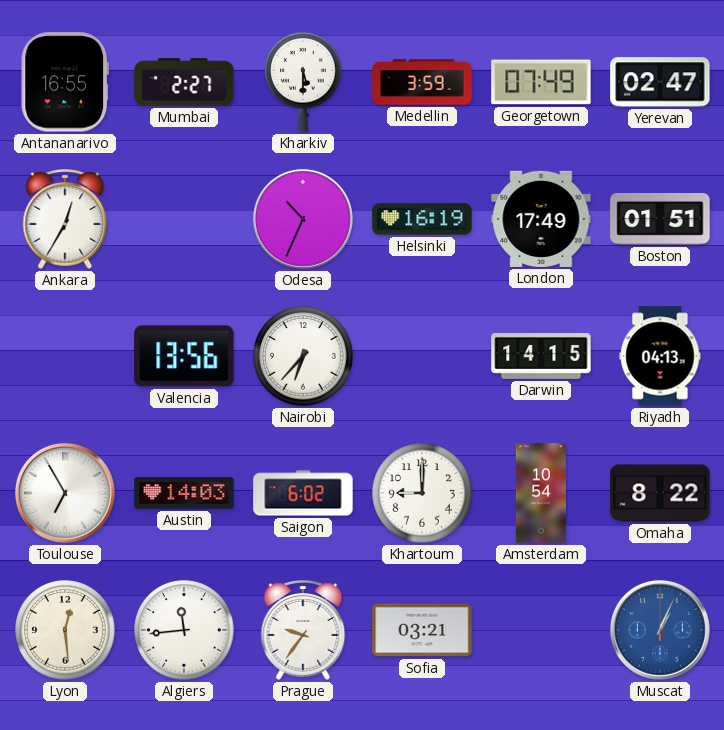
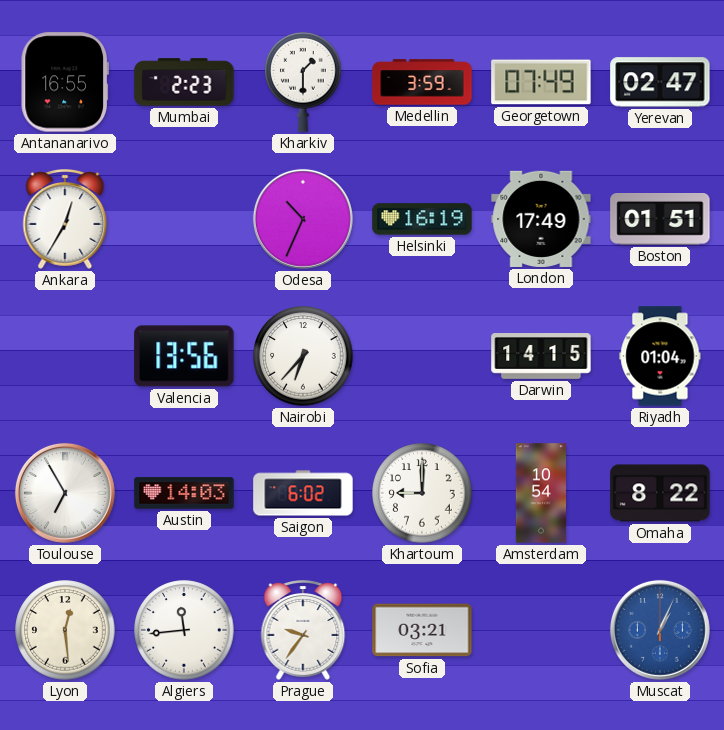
Mumbai: 2:27 -> 2:23 (184, 82)
Kharkiv: 5:30 -> 1:30 (303, 82)
Riyadh: 04:13 -> 01:04 (660, 356)
